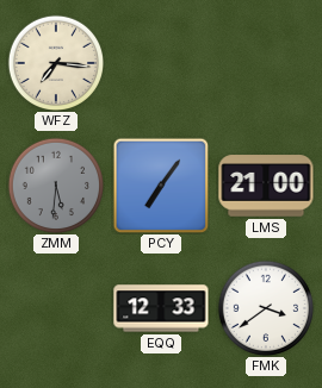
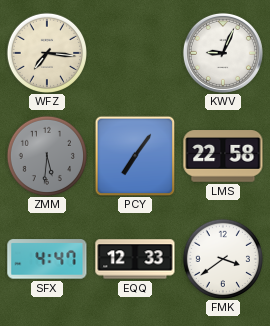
KWV: none -> 9:04 (223, 53)
LMS: 21:00 -> 22:58 (223, 156)
SFX: none -> 4:47 (47, 259)
